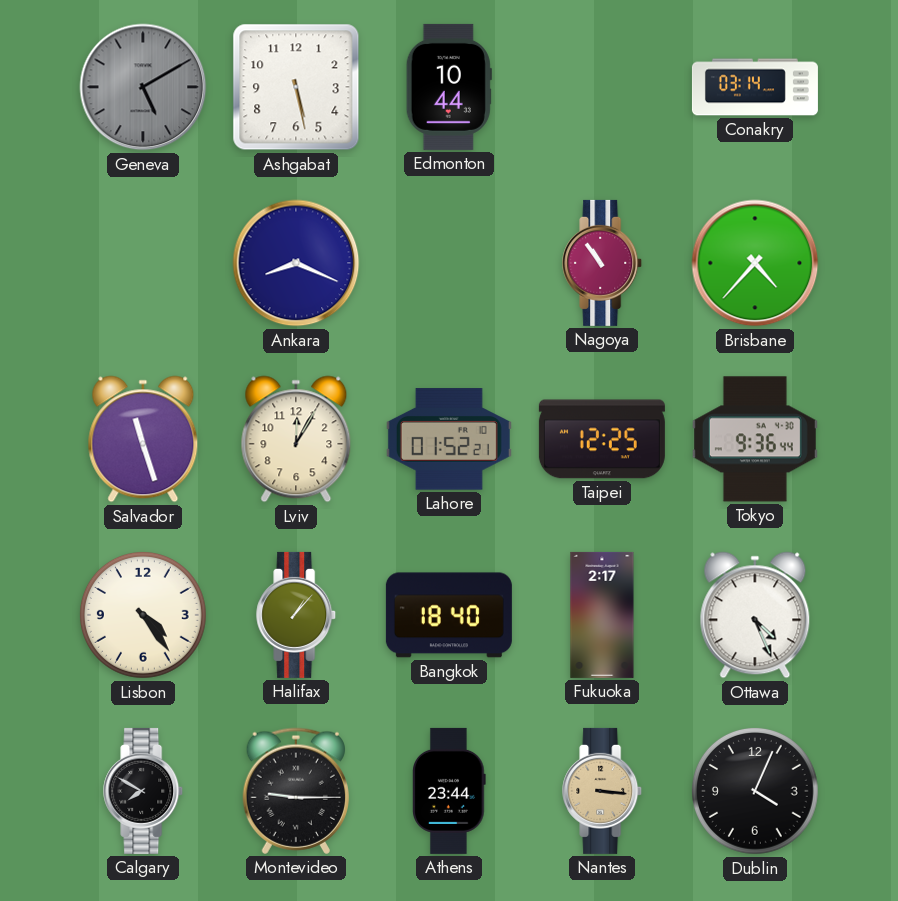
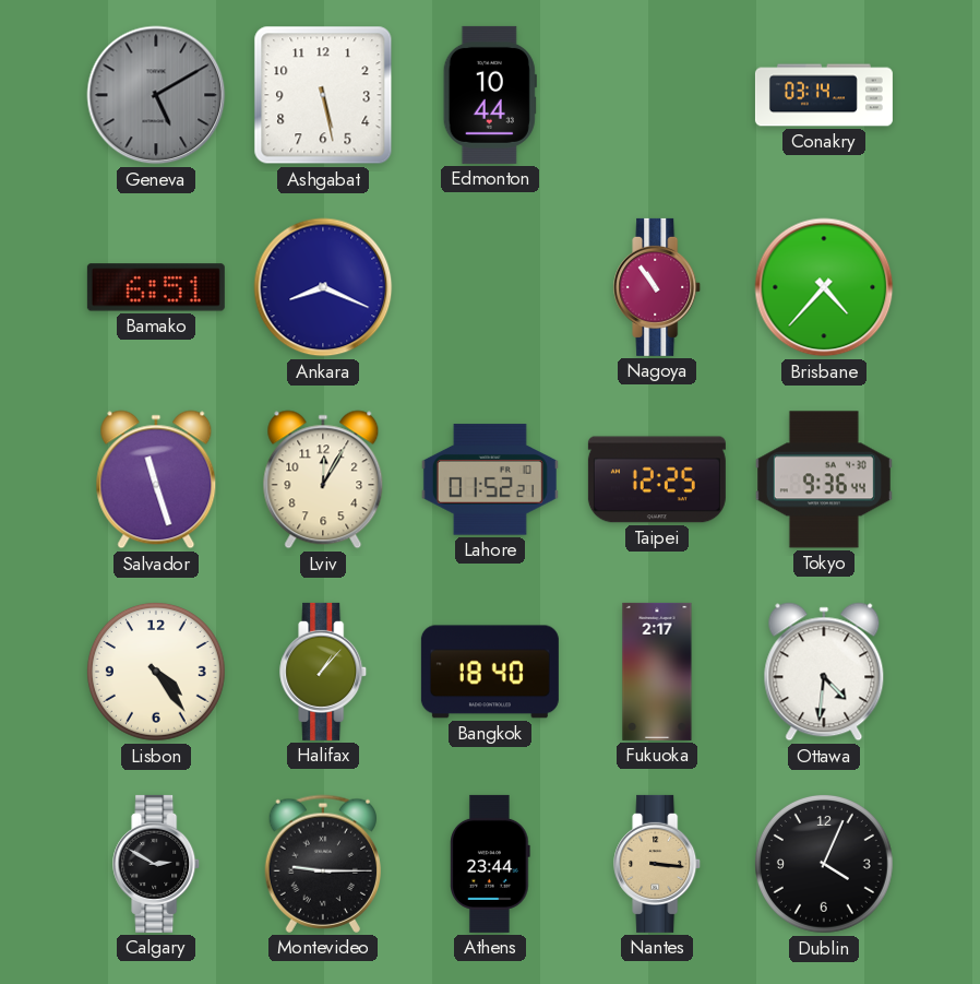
Bamako: none -> 6:51 (156, 287)
Ottawa: 4:26 -> 4:31 (824, 672)
Calgary: 7:50 -> 2:50 (157, 864)
